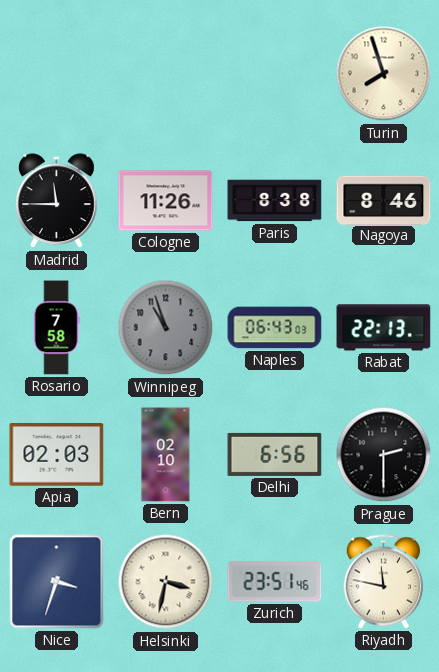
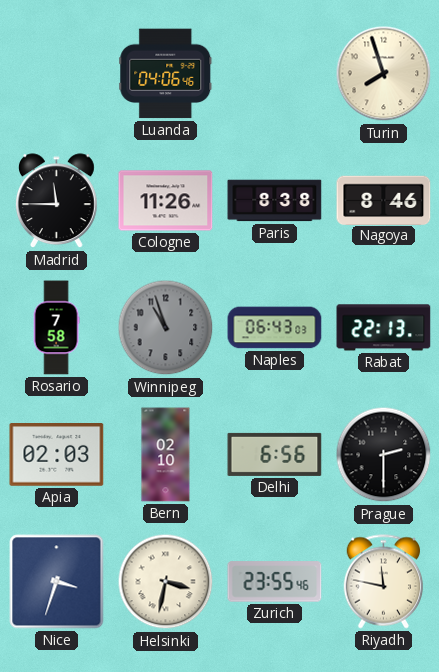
Luanda: none -> 04:06 (166, 74)
Zurich: 23:51 -> 23:55 (275, 582)
